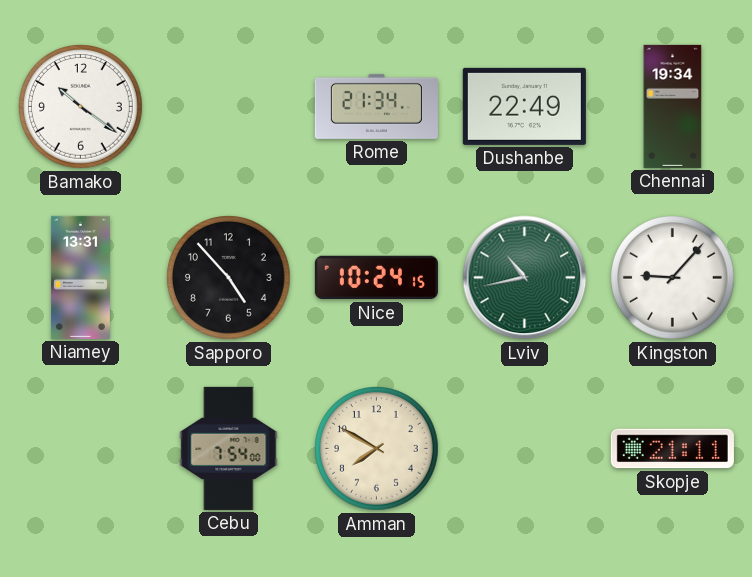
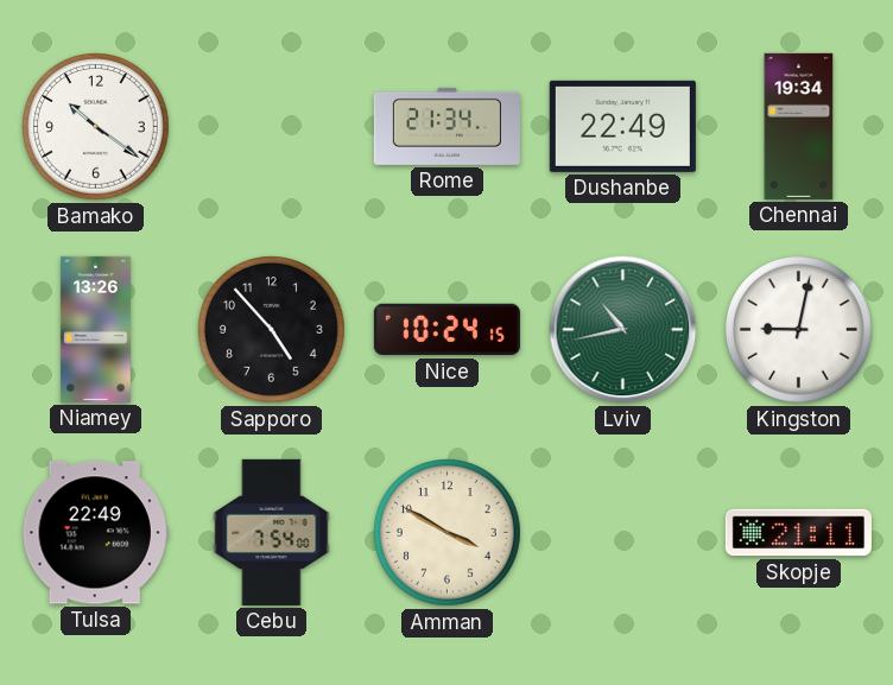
Niamey: 13:31 -> 13:26 (95, 329)
Kingston: 9:07 -> 9:02 (799, 330)
Tulsa: none -> 22:49 (95, 533)
Amman: 7:50 -> 3:50 (448, 533)
